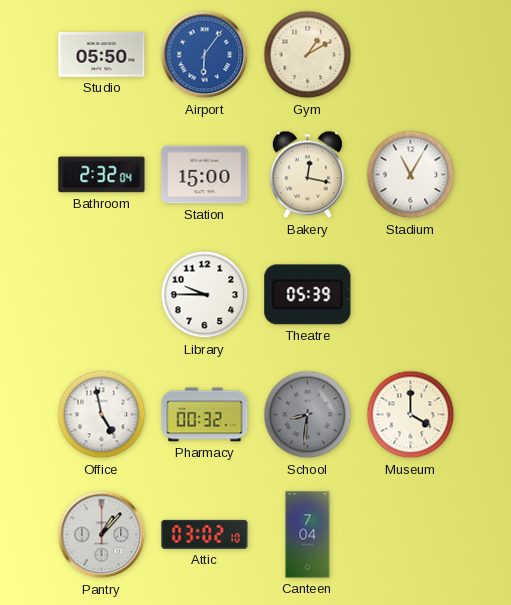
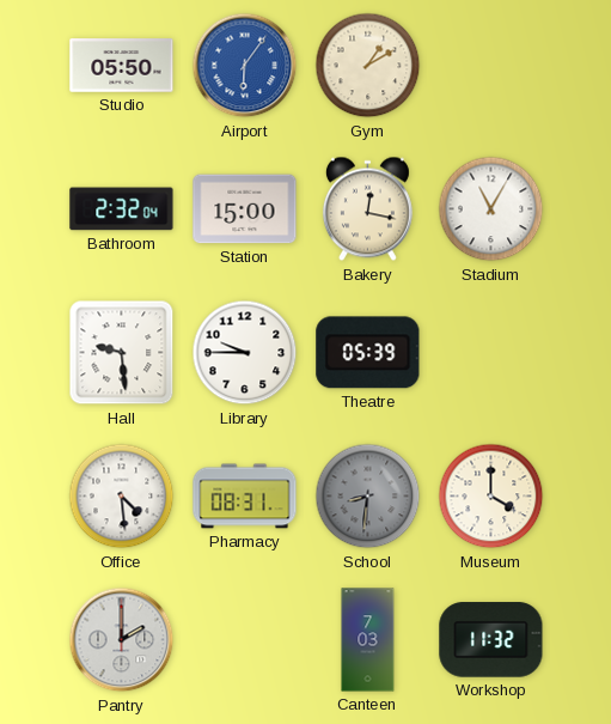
Hall: none -> 9:29 (122, 353)
Office: 4:58 -> 4:29 (122, 497)
Pharmacy: 00:32 -> 08:31 (245, 497)
Pantry: 1:07 -> 2:00 (122, 640)
Attic: 03:02 -> none (205, 534)
Canteen: 7:04 -> 7:03 (368, 640)
Workshop: none -> 11:32 (491, 640)
